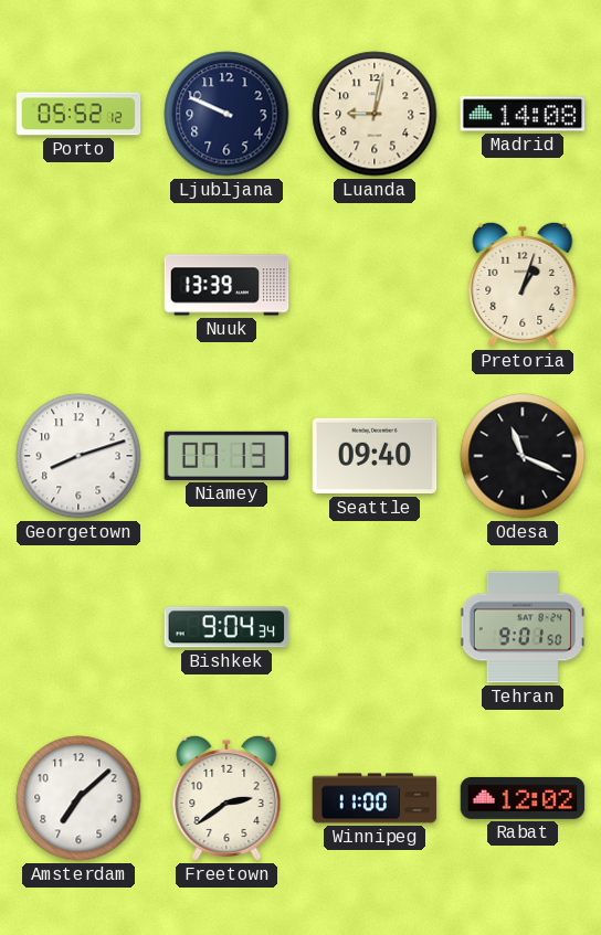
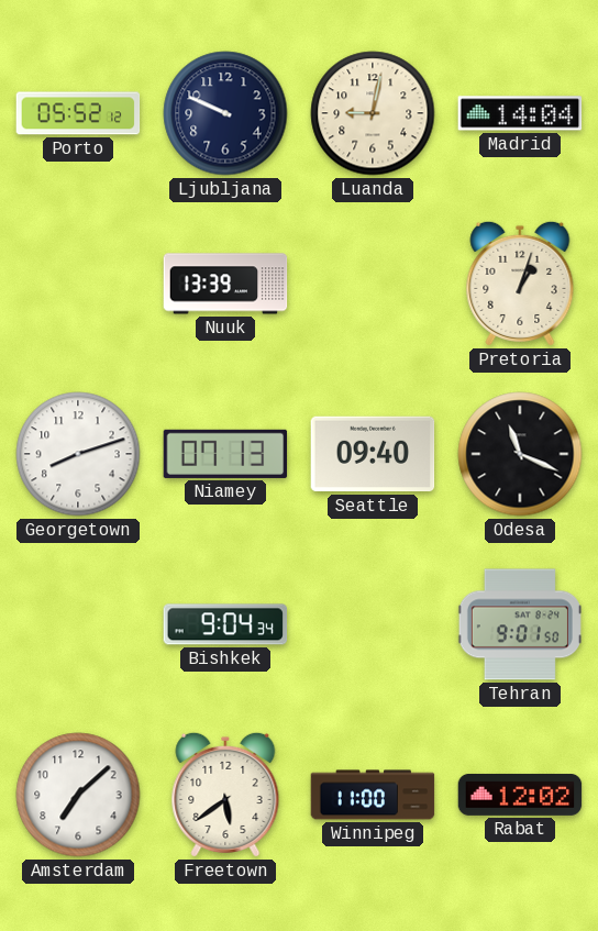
Madrid: 14:08 -> 14:04 (520, 113)
Freetown: 2:39 -> 5:39 (225, 795)
